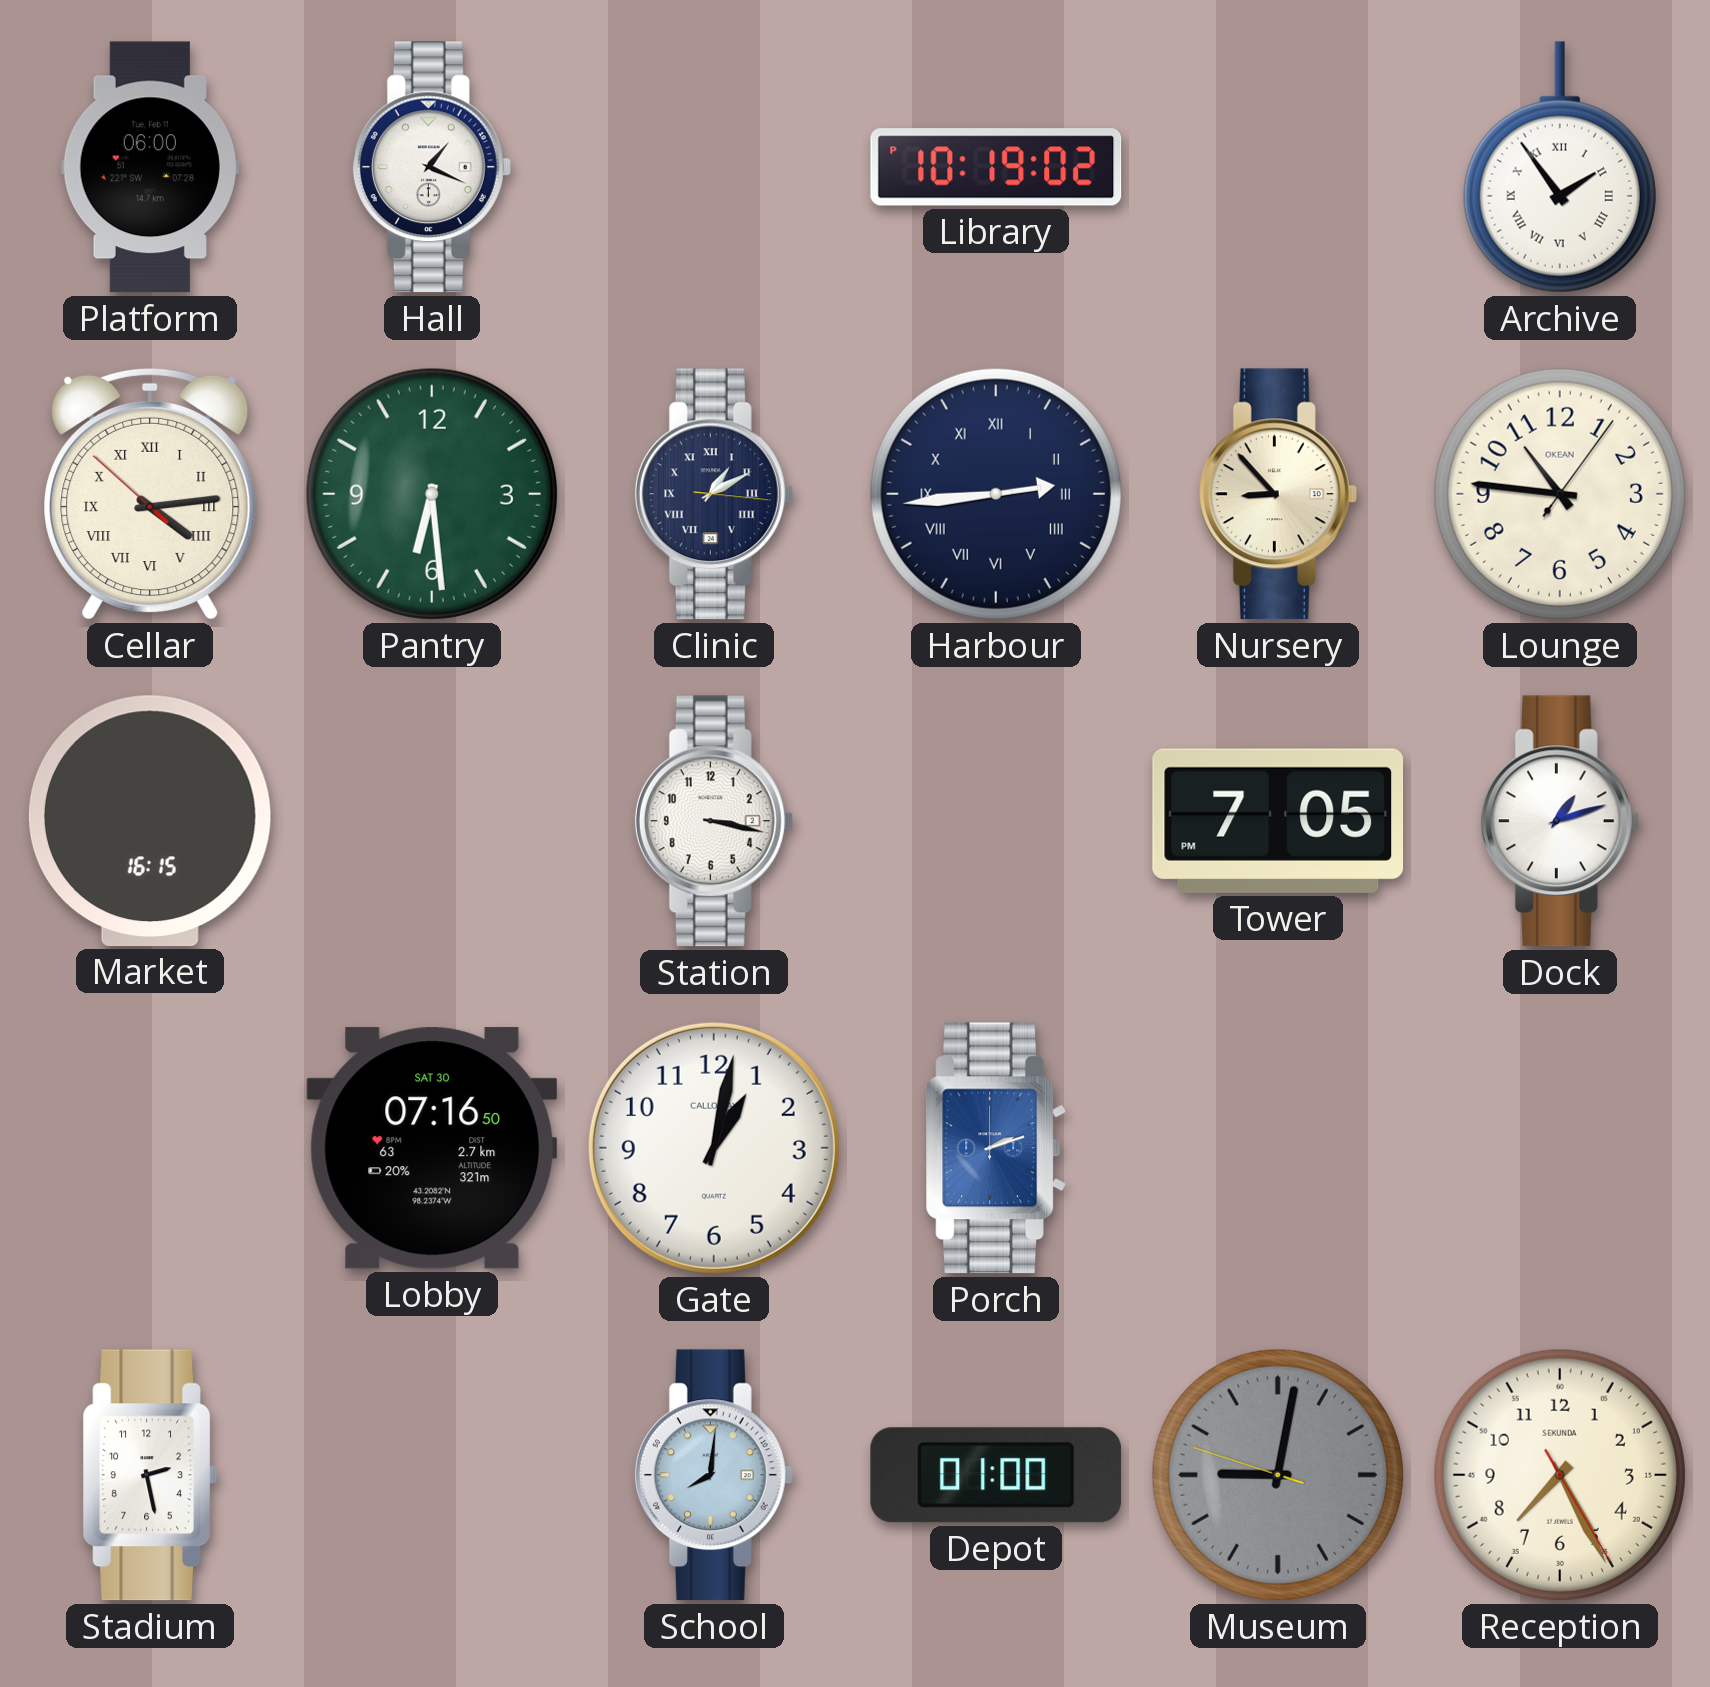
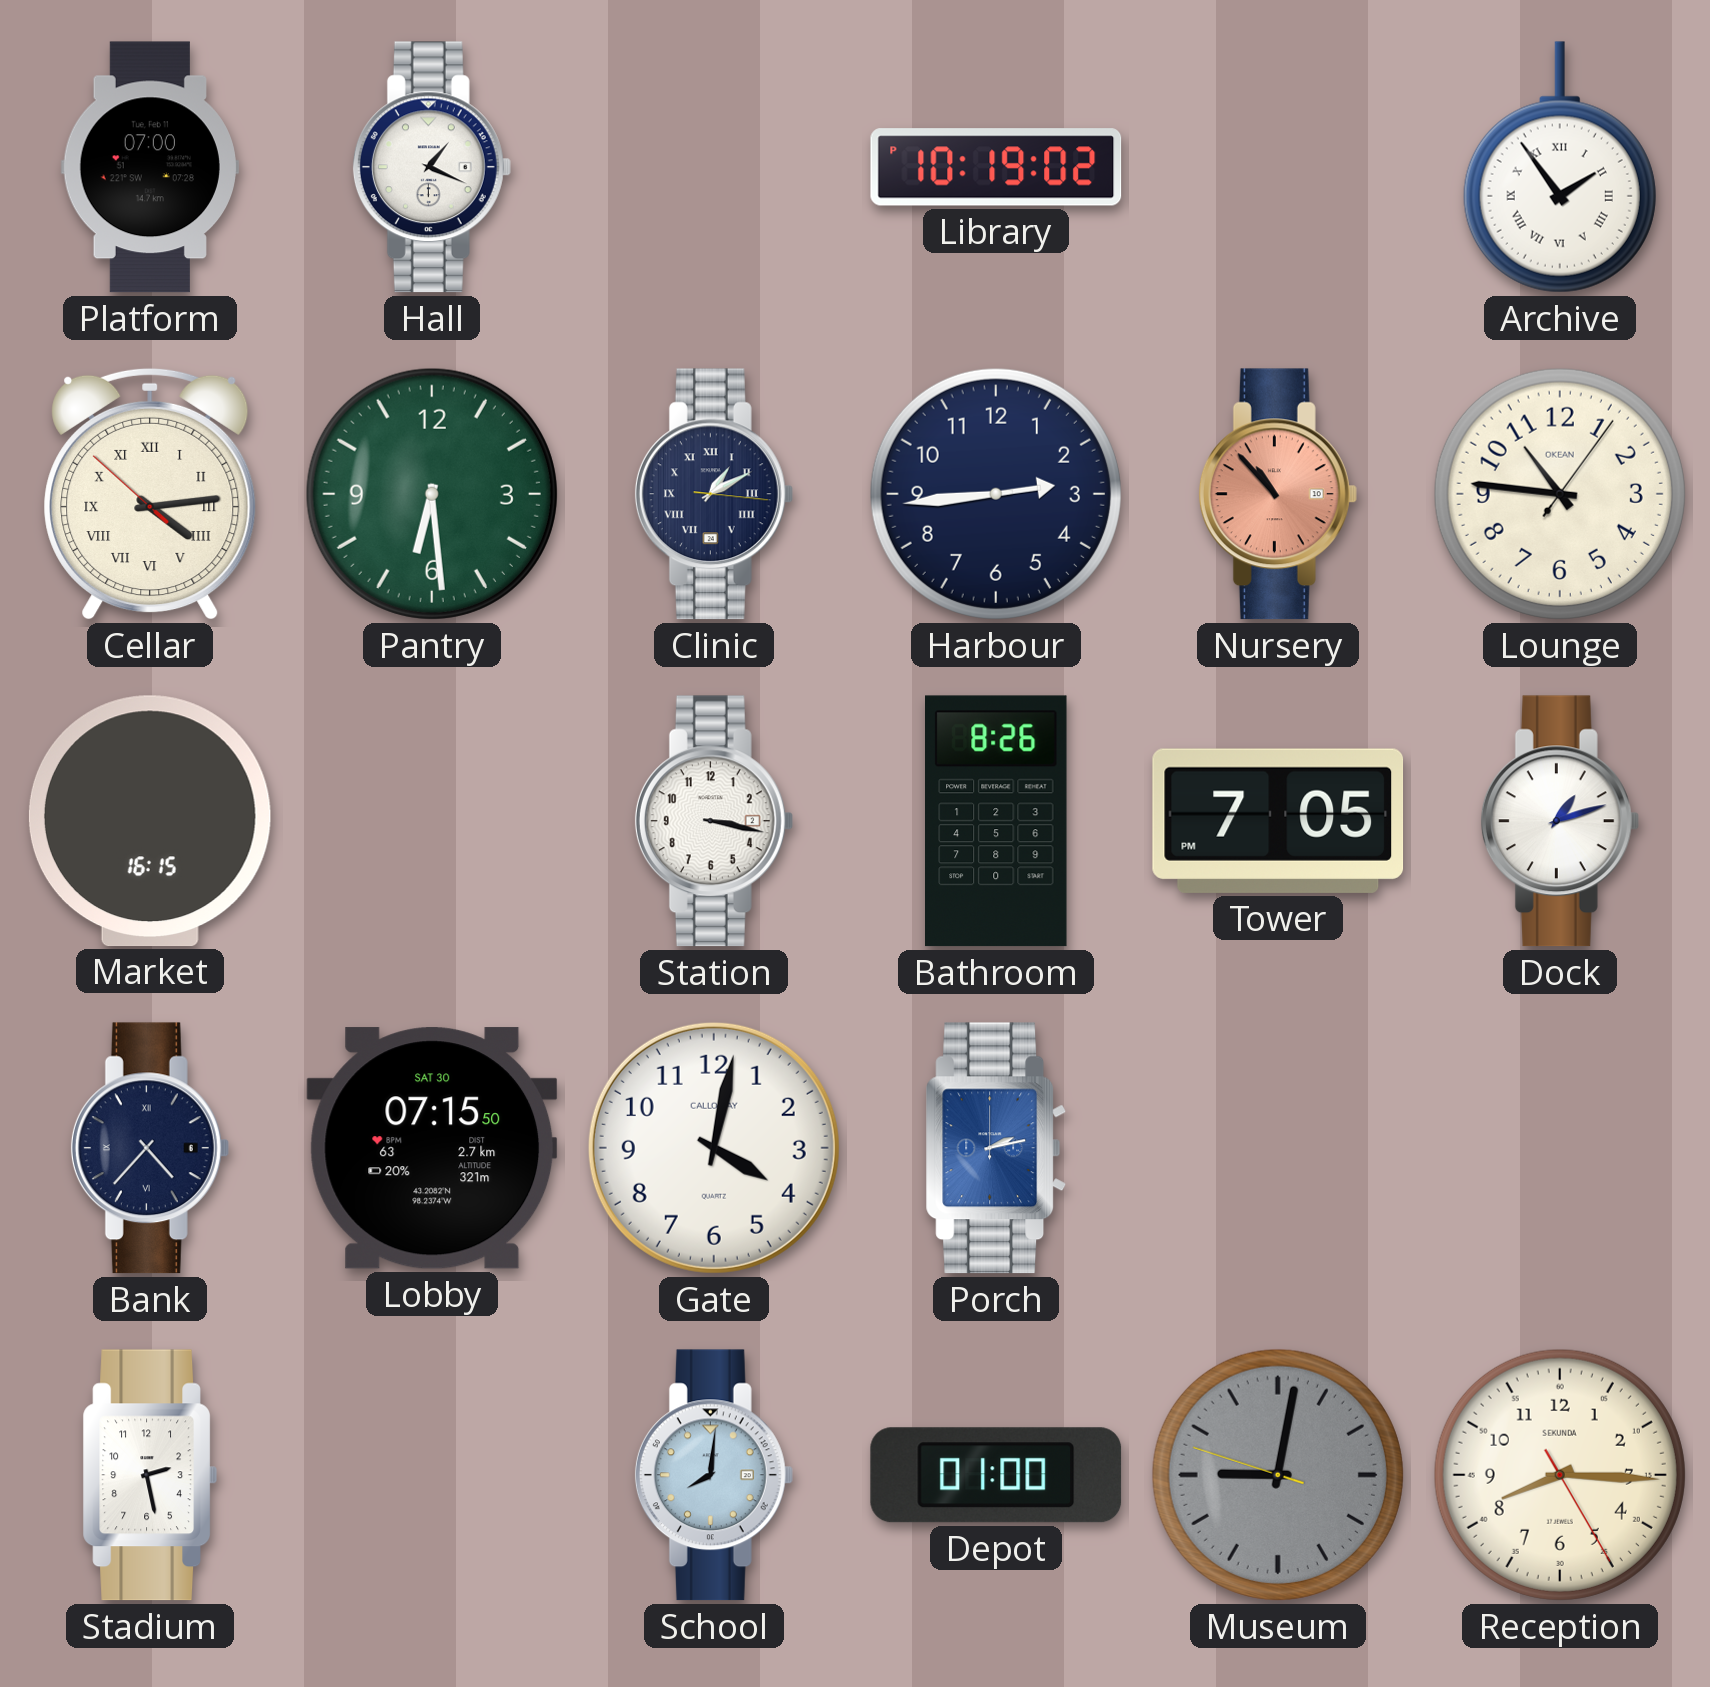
Platform: 06:00 -> 07:00 (150, 167)
Harbour numerals: Roman -> Arabic (996, 494)
Nursery: 8:53 -> 10:53 (1278, 494)
Nursery dial: cream -> salmon (1278, 494)
Bathroom: none -> 8:26 (997, 821)
Bank: none -> 4:37 (150, 1148)
Lobby: 07:16 -> 07:15 (432, 1148)
Gate: 1:02 -> 4:02 (714, 1148)
Porch: 2:12 -> 2:13 (996, 1148)
Reception: 7:25 -> 8:15 (1560, 1475)
